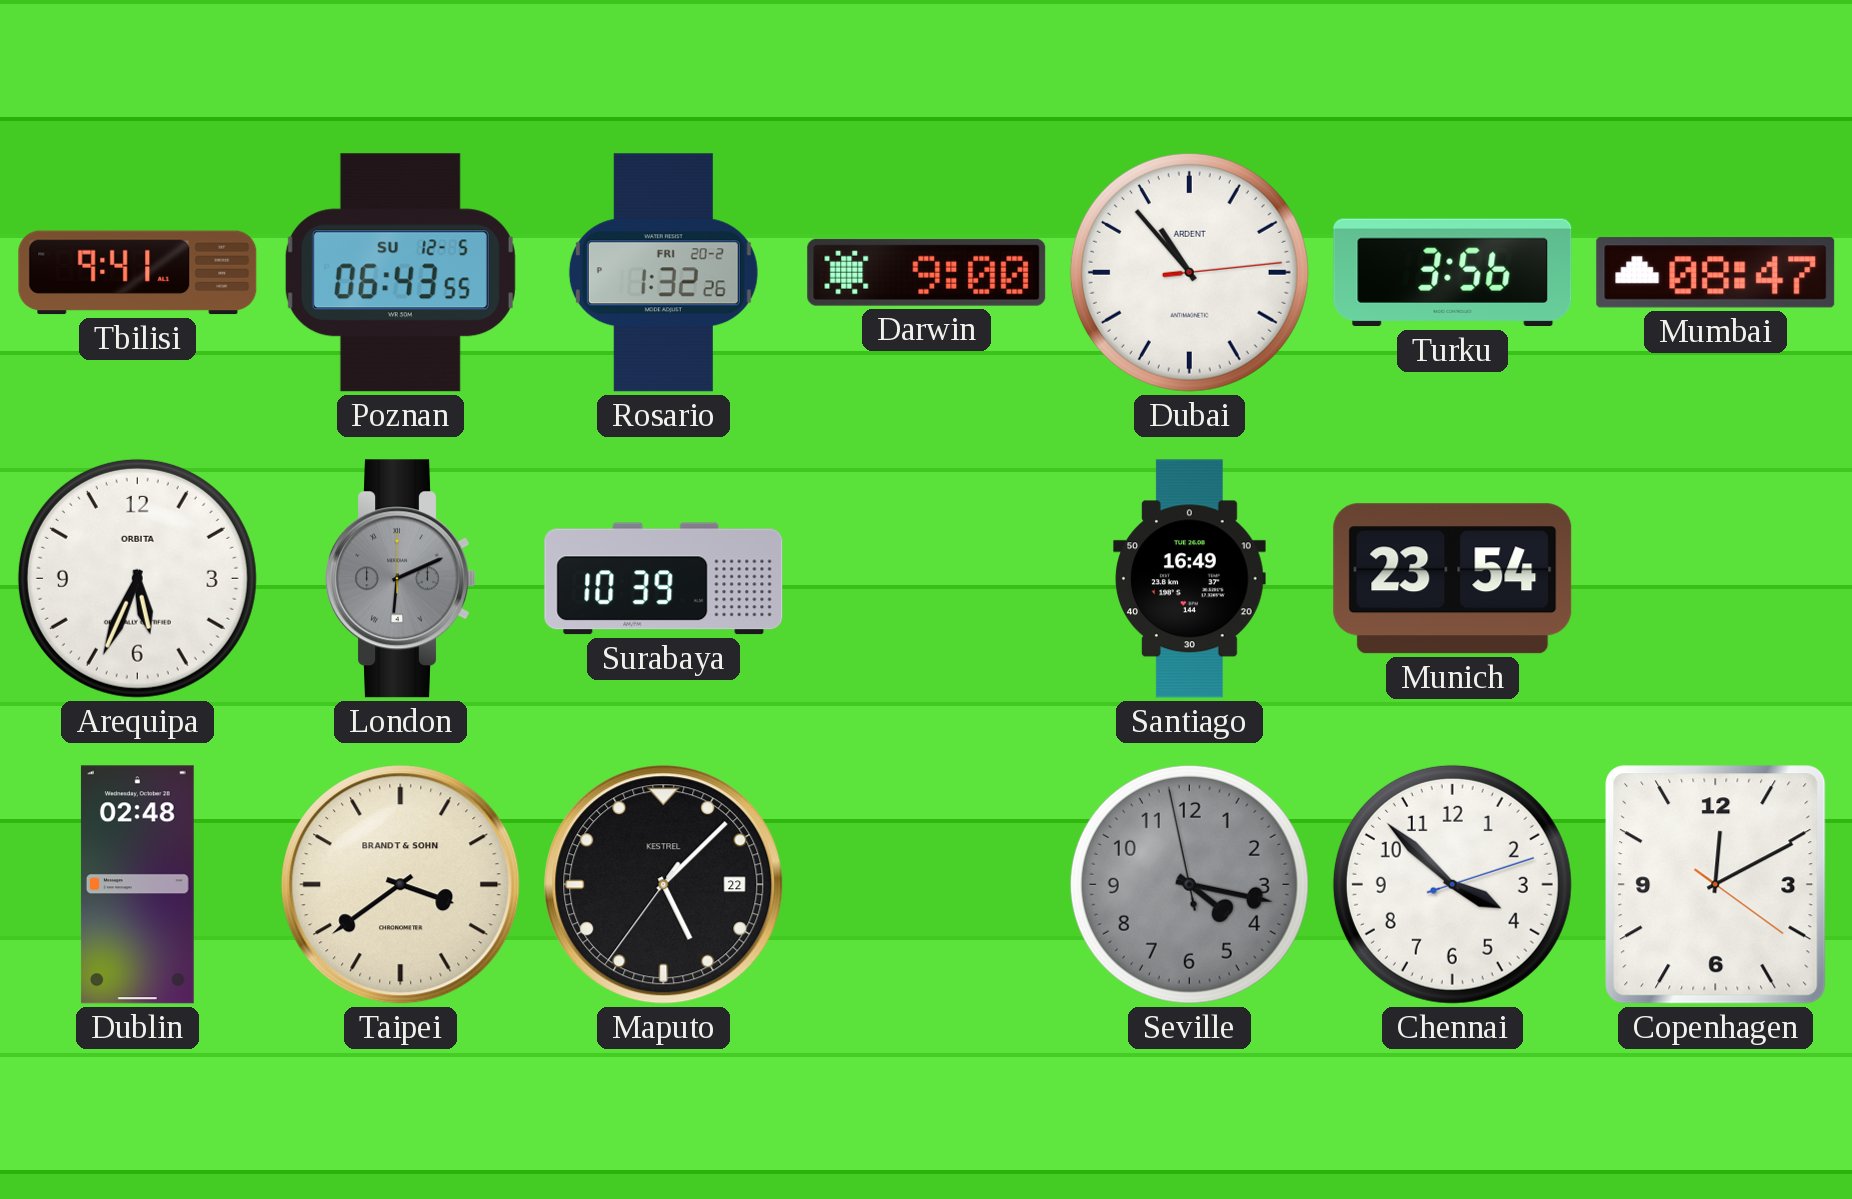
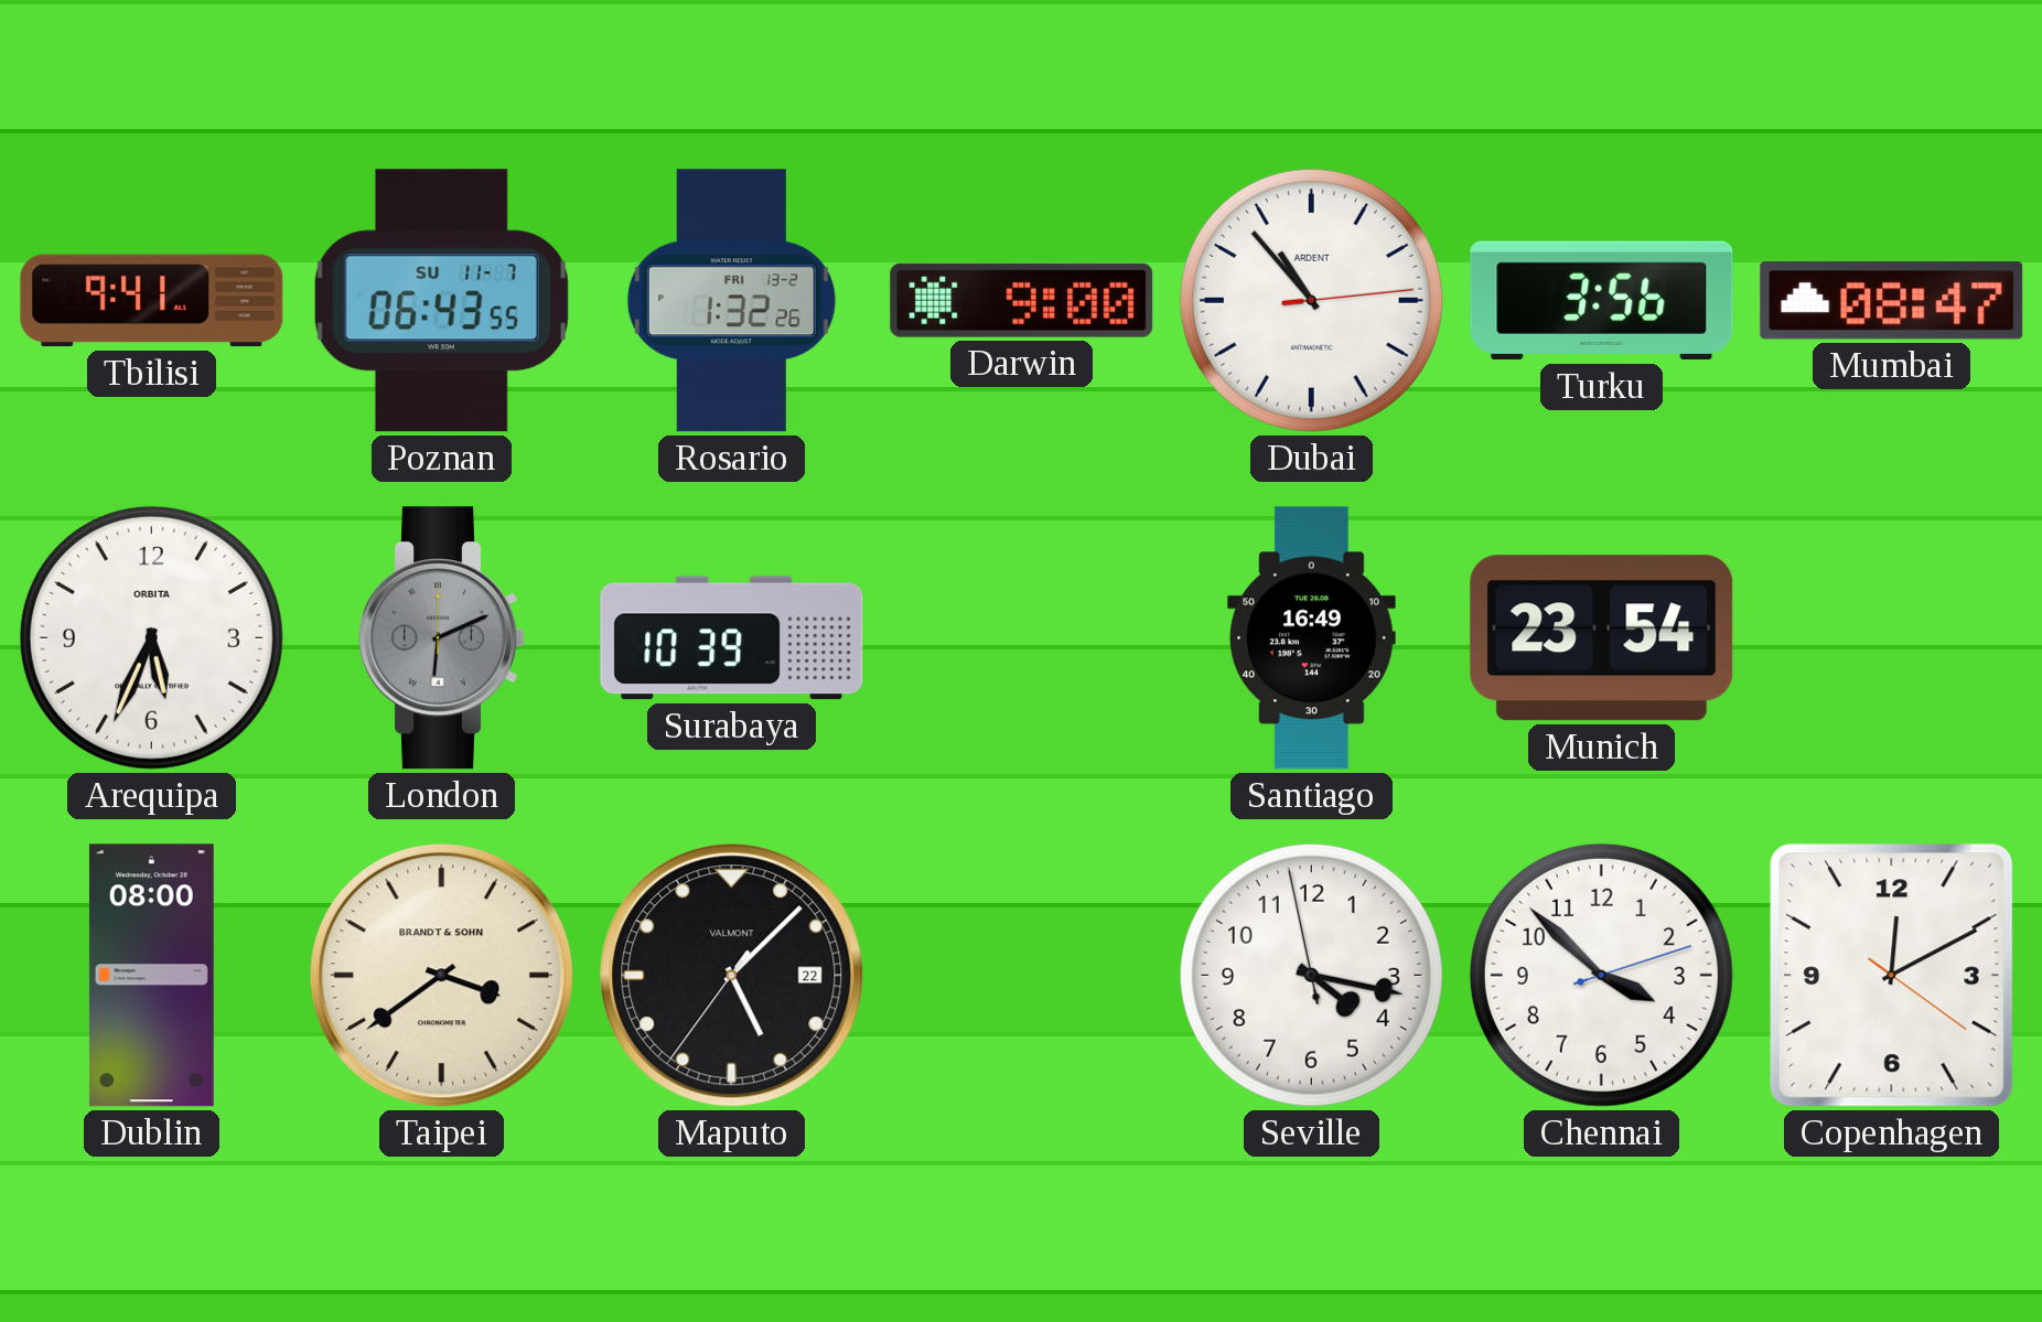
Poznan date: SU 12-5 -> SU 11-7 (441, 301)
Rosario date: FRI 20-2 -> FRI 13-2 (731, 301)
Dublin: 02:48 -> 08:00 (151, 976)
Maputo brand: KESTREL -> VALMONT (732, 976)
Seville dial: grey -> white (1311, 975)
